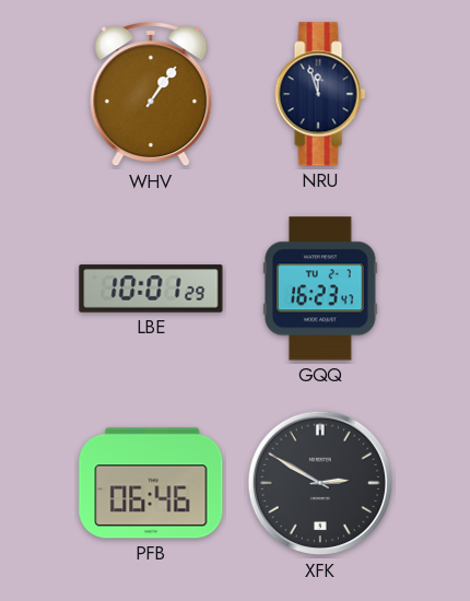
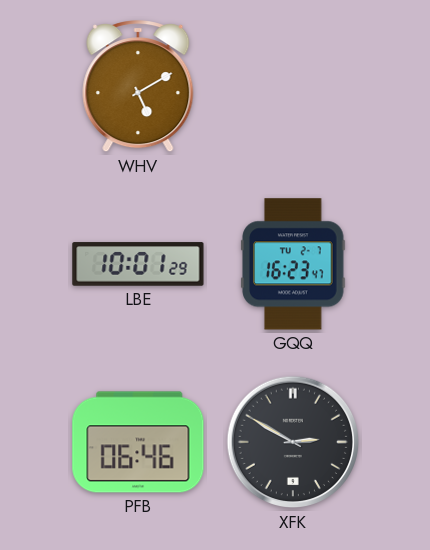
WHV: 1:06 -> 5:10 (138, 87)
NRU: 11:57 -> none (320, 94)
